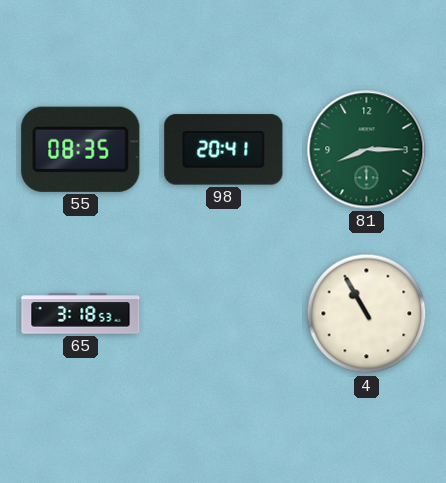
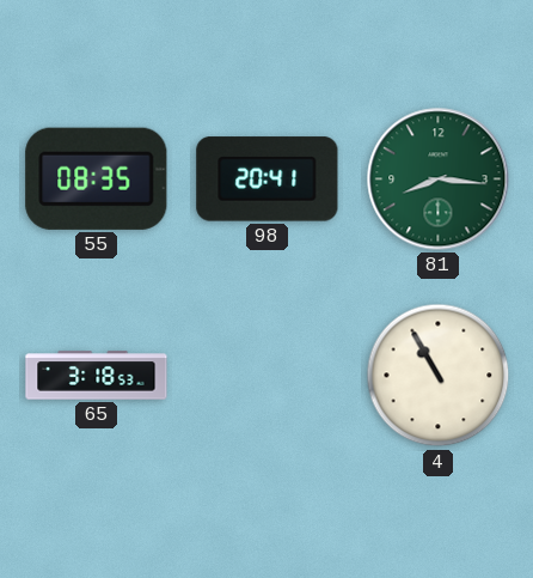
81: 8:15 -> 8:16 (439, 180)
